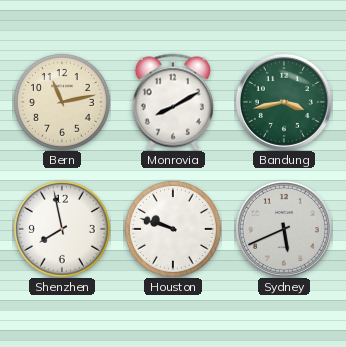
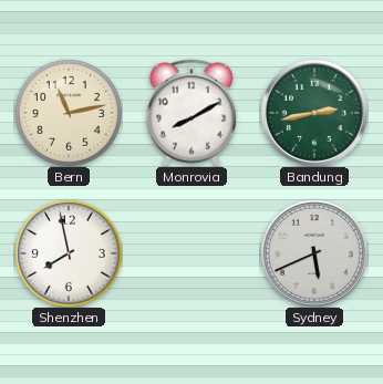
Bandung: 3:43 -> 2:43 (314, 113)
Houston: 9:48 -> none (173, 229)
